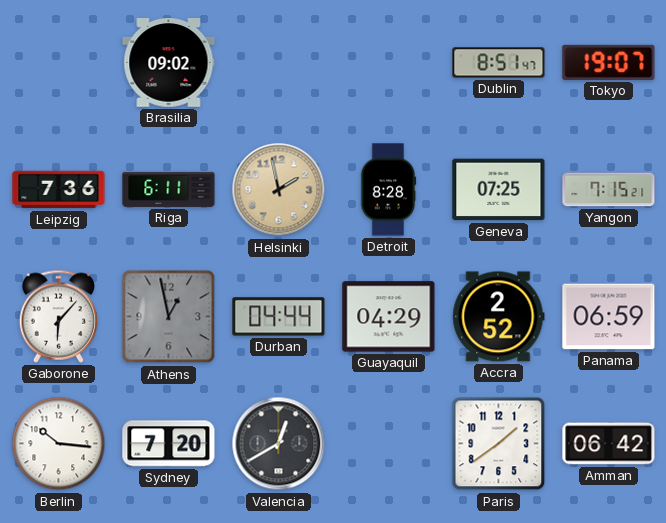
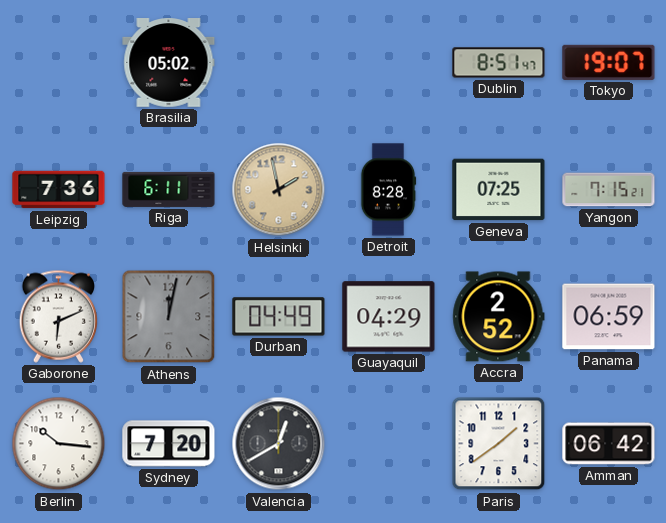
Brasilia: 09:02 -> 05:02 (169, 63)
Gaborone: 6:07 -> 6:11 (59, 316)
Athens: 12:58 -> 12:02 (169, 317)
Durban: 04:44 -> 04:49 (279, 317)
